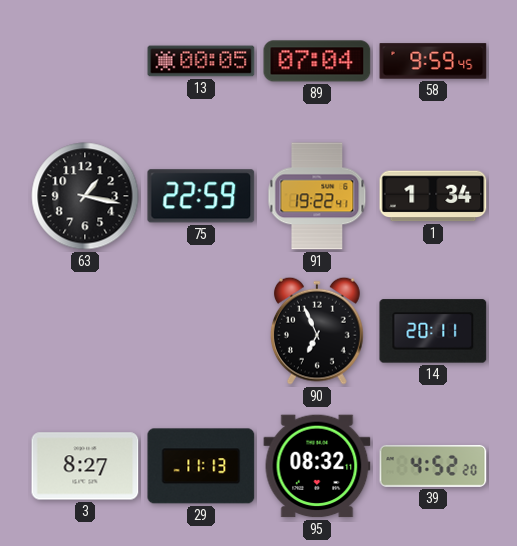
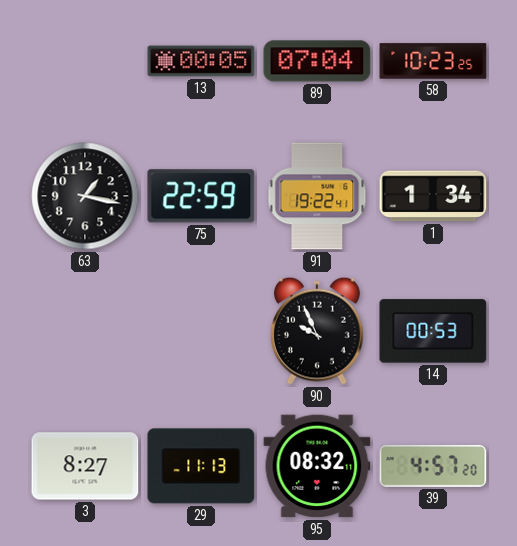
58: 9:59 -> 10:23 (433, 61)
90: 6:56 -> 9:56 (317, 331)
14: 20:11 -> 00:53 (433, 331)
39: 4:52 -> 4:57 (433, 466)
